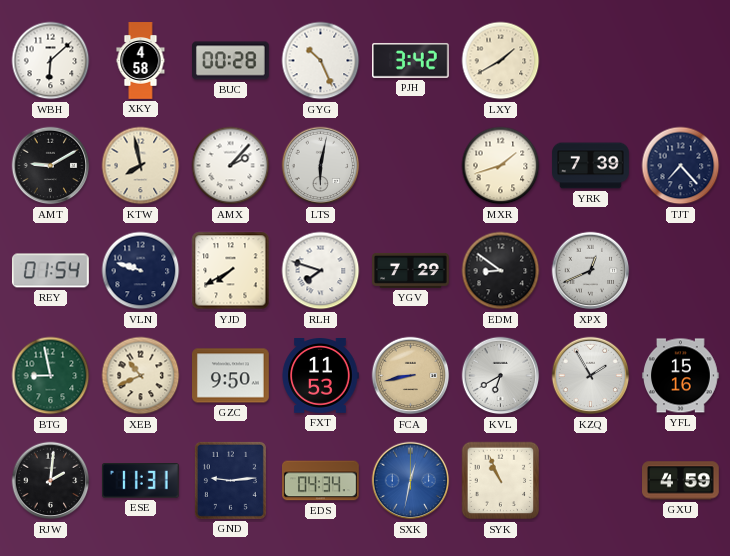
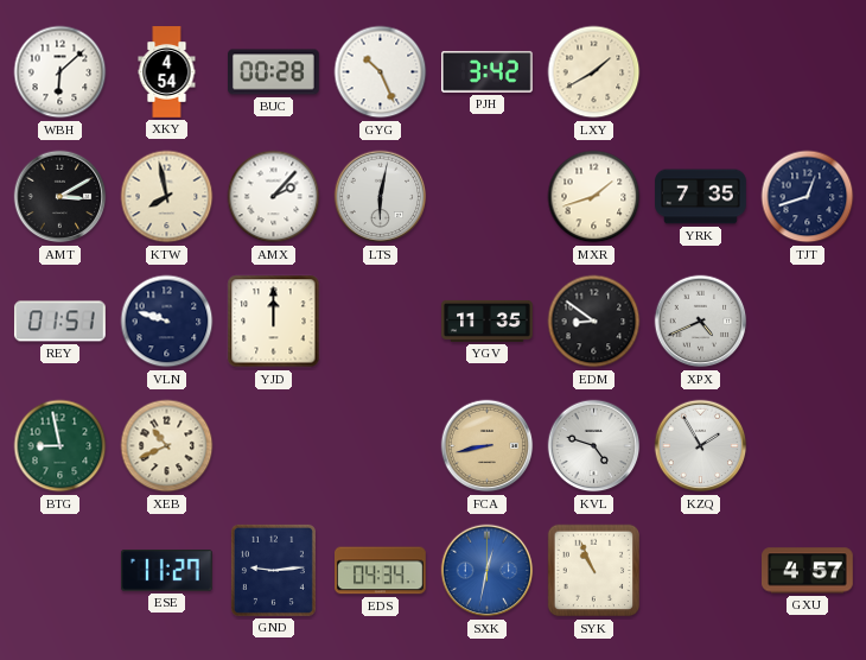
XKY: 4:58 -> 4:54 (167, 72)
AMT: 9:10 -> 3:10 (61, 197)
YRK: 7:39 -> 7:35 (701, 197)
TJT: 7:23 -> 12:42 (808, 197)
REY: 01:54 -> 01:51 (59, 322)
YJD: 7:40 -> 12:00 (274, 322)
RLH: 7:48 -> none (321, 271)
YGV: 7:29 -> 11:35 (488, 321)
XPX: 12:41 -> 4:41 (701, 322)
GZC: 9:50 -> none (231, 376)
FXT: 11:53 -> none (320, 376)
KVL: 6:40 -> 4:48 (594, 446)
YFL: 15:16 -> none (681, 376)
RJW: 2:01 -> none (51, 481)
ESE: 11:31 -> 11:27 (167, 571)
GXU: 4:59 -> 4:57 (808, 571)
